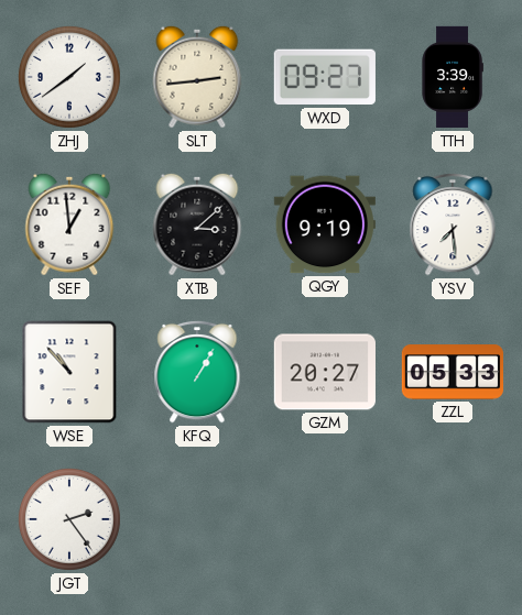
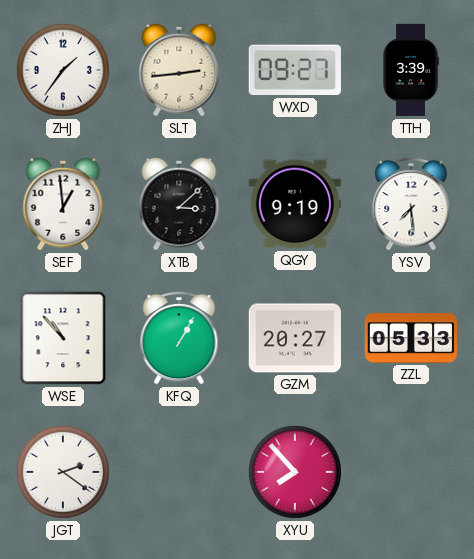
ZHJ: 1:39 -> 1:36 (63, 70)
JGT: 2:24 -> 2:21 (63, 472)
XYU: none -> 7:53 (295, 472)
